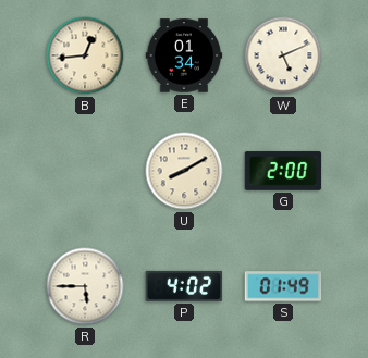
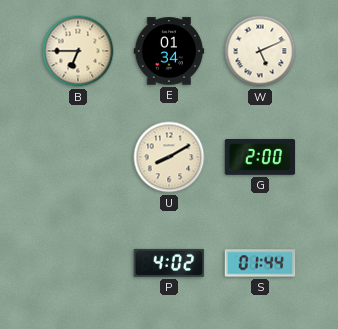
B: 12:44 -> 6:45 (78, 51)
R: 5:45 -> none (85, 286)
S: 01:49 -> 01:44 (260, 263)
